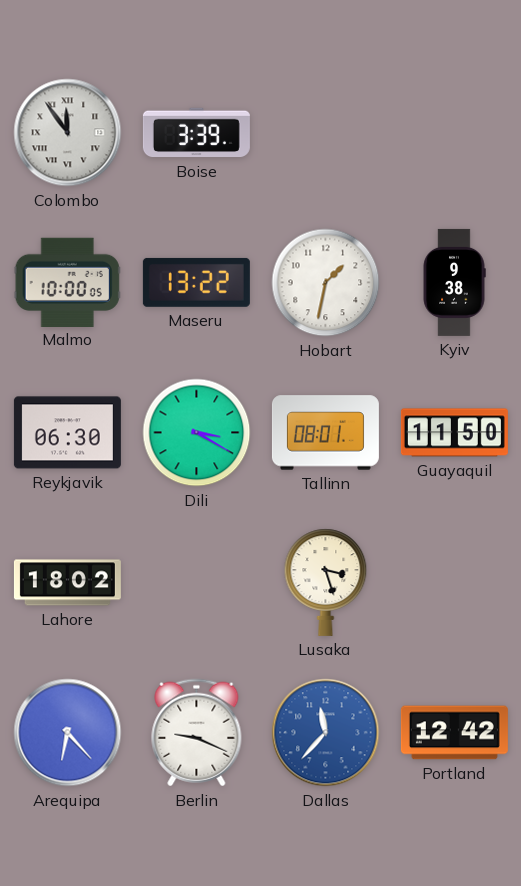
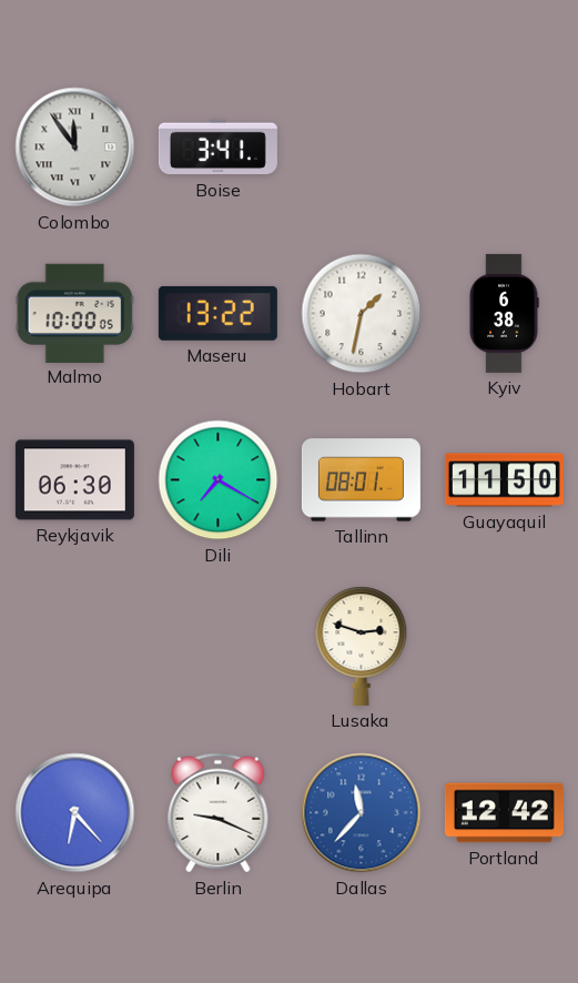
Boise: 3:39 -> 3:41 (217, 148)
Kyiv: 9:38 -> 6:38 (504, 313)
Dili: 3:20 -> 7:20 (219, 480)
Lahore: 18:02 -> none (67, 583)
Lusaka: 3:27 -> 2:48 (362, 646)
